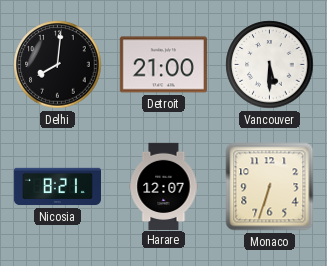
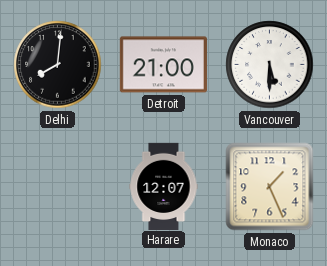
Nicosia: 8:21 -> none (57, 187)
Monaco: 6:33 -> 1:26 (270, 187)
